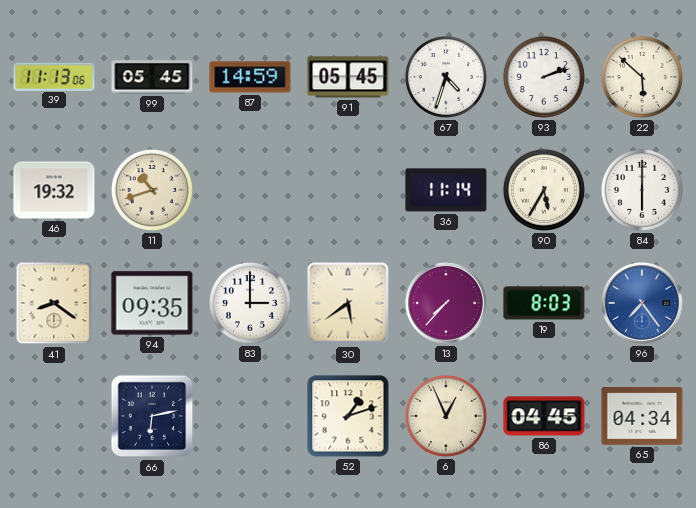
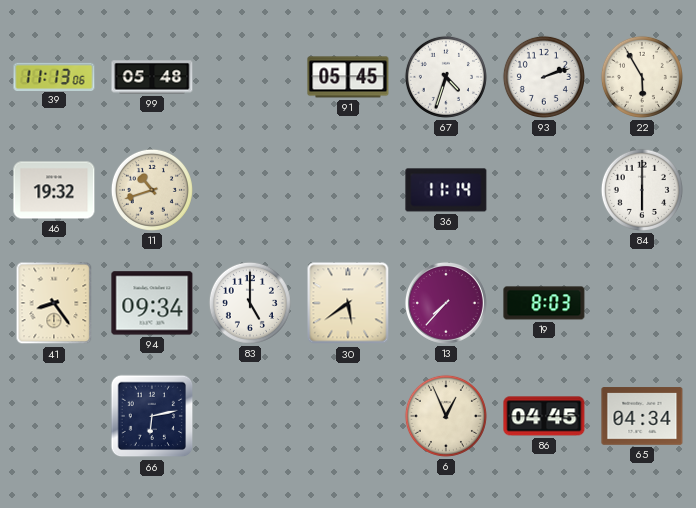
99: 05:45 -> 05:48 (152, 77)
87: 14:59 -> none (250, 77)
22: 5:52 -> 5:55 (642, 77)
90: 5:35 -> none (544, 190)
41: 8:21 -> 8:24 (54, 303)
94: 09:35 -> 09:34 (152, 303)
83: 3:00 -> 5:00 (250, 303)
96: 7:24 -> none (642, 303)
52: 1:12 -> none (348, 416)
